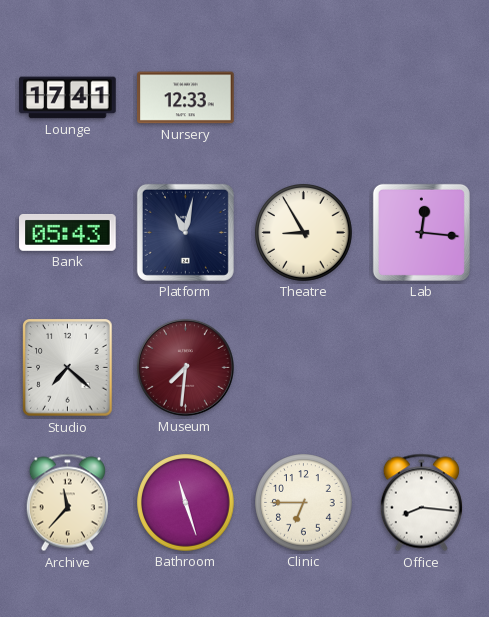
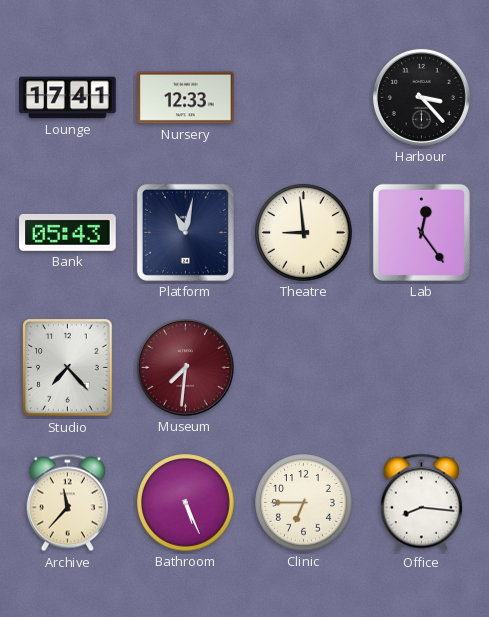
Harbour: none -> 3:23 (421, 97)
Theatre: 8:55 -> 8:59 (304, 233)
Lab: 12:16 -> 12:24 (421, 232)
Studio: 7:22 -> 7:23 (68, 368)
Bathroom: 11:27 -> 5:26 (186, 503)
